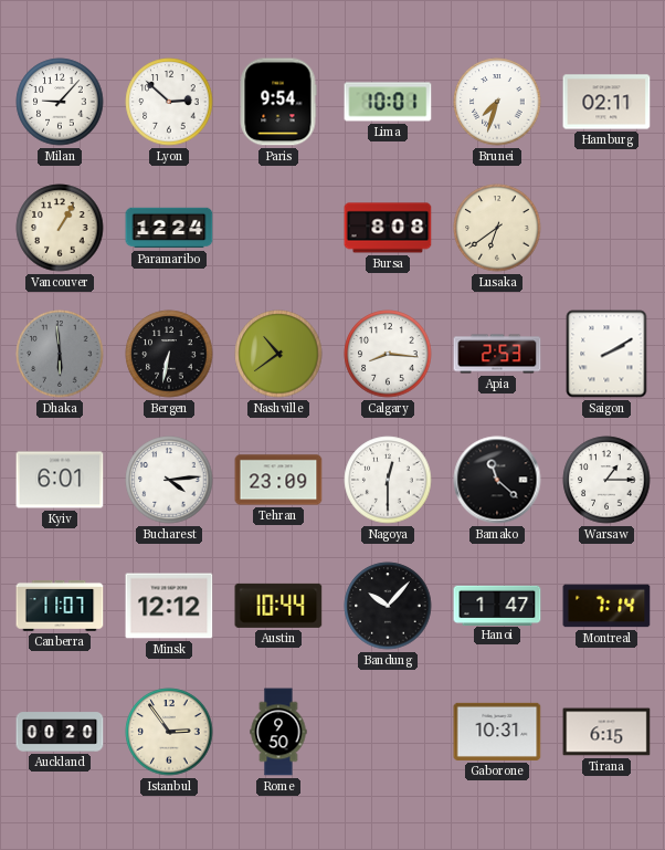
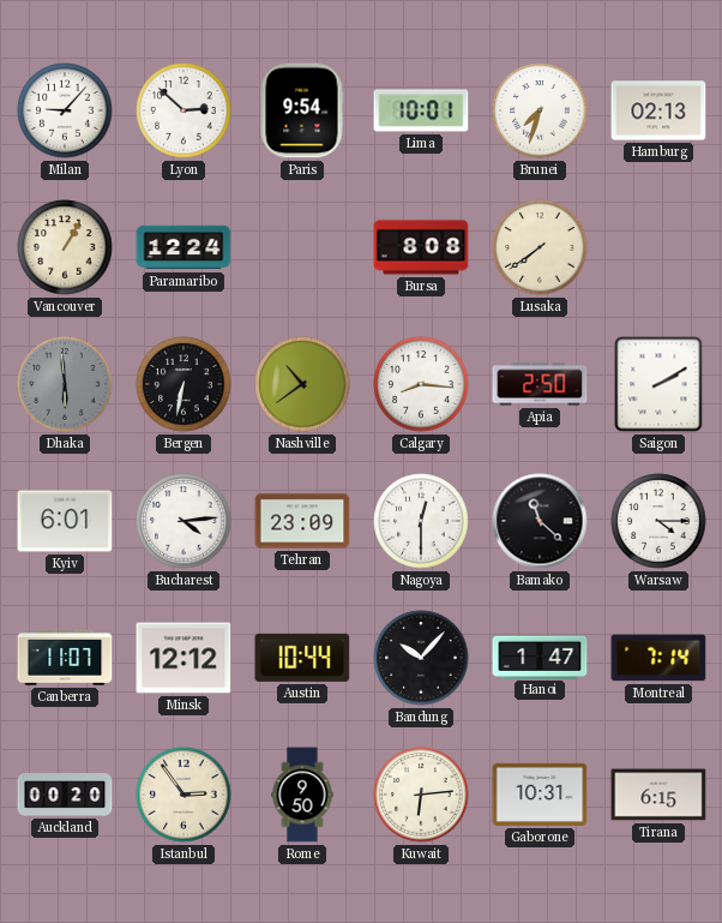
Hamburg: 02:11 -> 02:13 (658, 110)
Lusaka: 6:39 -> 7:39 (540, 247)
Apia: 2:53 -> 2:50 (540, 384)
Warsaw: 1:15 -> 4:15 (658, 521)
Kuwait: none -> 6:14 (421, 795)
